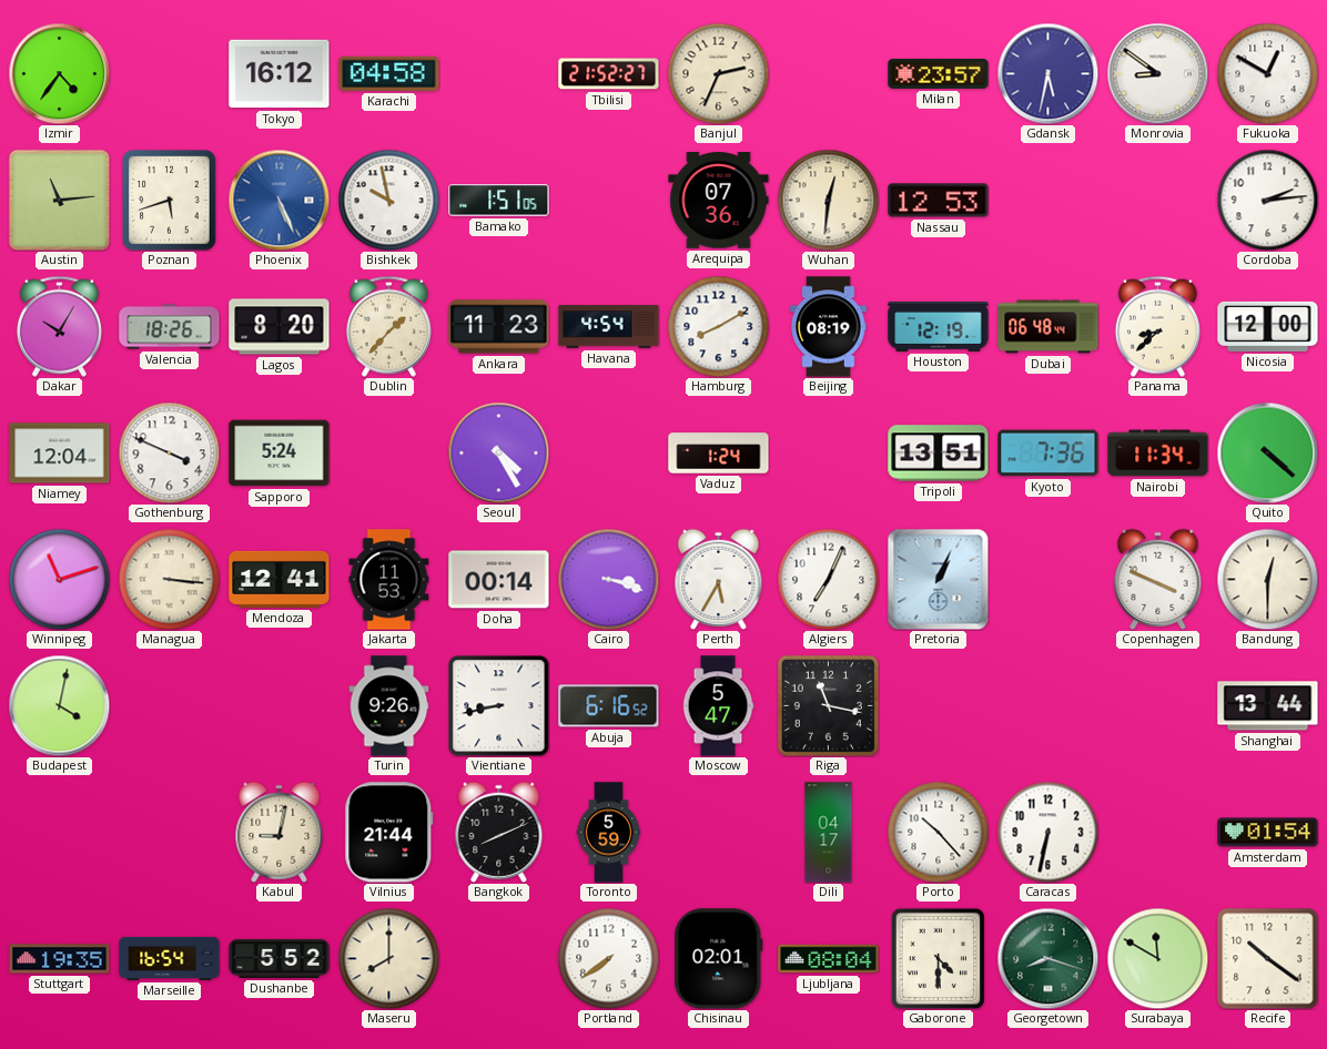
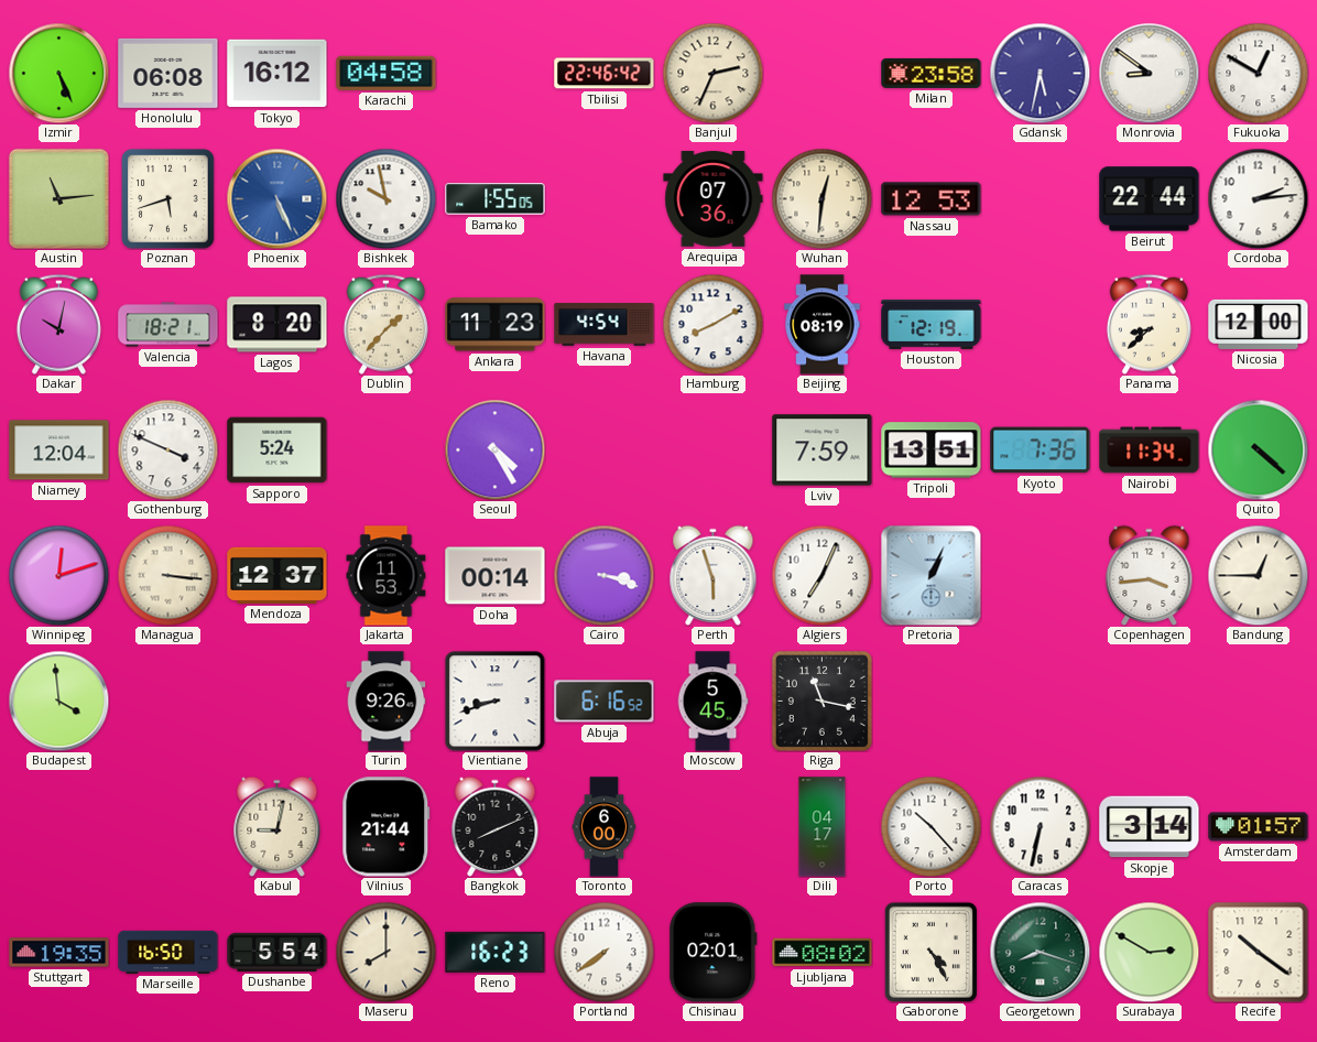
Izmir: 4:36 -> 5:26 (58, 73)
Honolulu: none -> 06:08 (168, 73)
Tbilisi: 21:52 -> 22:46 (605, 74)
Milan: 23:57 -> 23:58 (932, 73)
Bamako: 1:51 -> 1:55 (496, 199)
Beirut: none -> 22:44 (1150, 199)
Dakar: 10:05 -> 10:02 (58, 324)
Valencia: 18:26 -> 18:21 (168, 325)
Dubai: 06:48 -> none (1049, 327)
Vaduz: 1:24 -> none (719, 454)
Lviv: none -> 7:59 (823, 451)
Winnipeg: 11:12 -> 12:12 (58, 575)
Mendoza: 12:41 -> 12:37 (277, 575)
Perth: 5:35 -> 5:57 (714, 575)
Copenhagen: 3:49 -> 3:44 (1150, 575)
Bandung: 12:30 -> 12:45 (1258, 575)
Budapest: 4:02 -> 3:59 (58, 701)
Vientiane: 8:43 -> 8:42 (496, 702)
Moscow: 5:47 -> 5:45 (712, 702)
Shanghai: 13:44 -> none (1268, 706)
Toronto: 5:59 -> 6:00 (605, 827)
Skopje: none -> 3:14 (1150, 827)
Amsterdam: 01:54 -> 01:57 (1259, 827)
Marseille: 16:54 -> 16:50 (168, 952)
Dushanbe: 5:52 -> 5:54 (277, 952)
Reno: none -> 16:23 (496, 952)
Ljubljana: 08:04 -> 08:02 (823, 953)
Gaborone: 4:30 -> 4:25 (930, 952)
Surabaya: 11:50 -> 2:50 (1149, 952)
